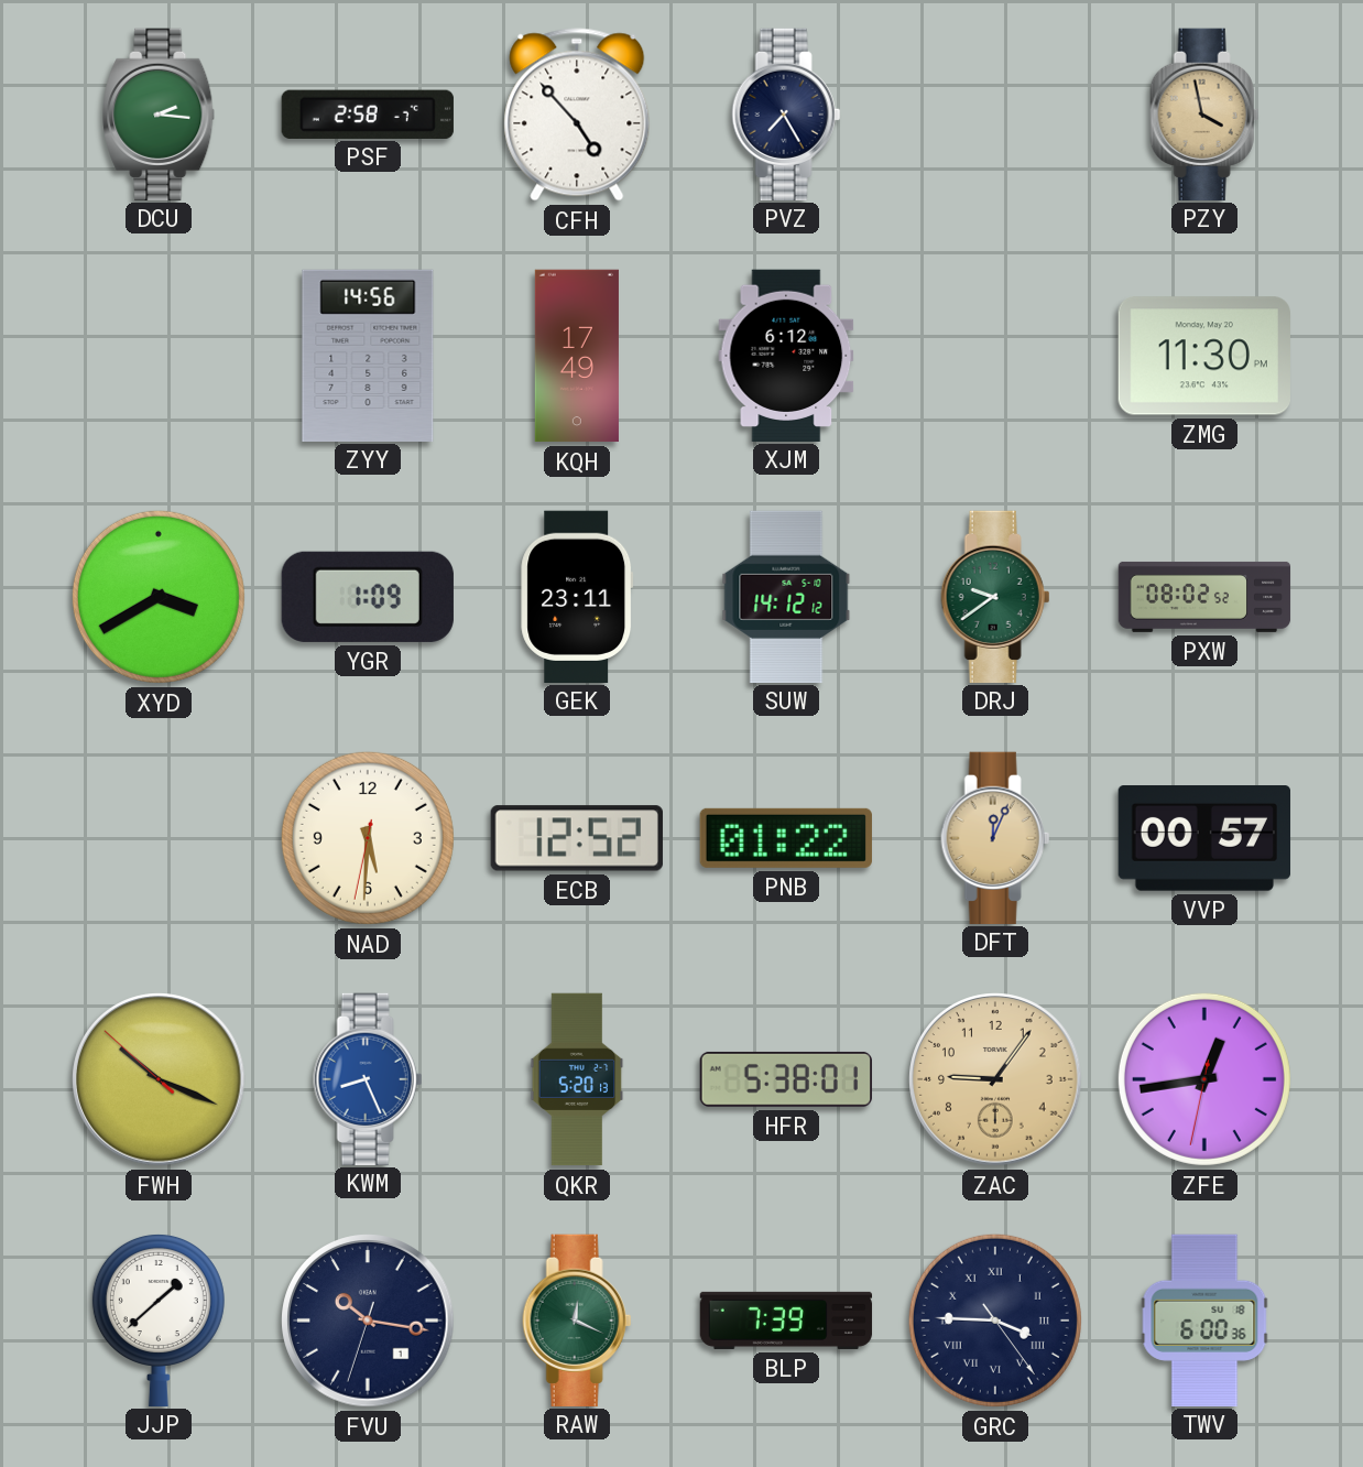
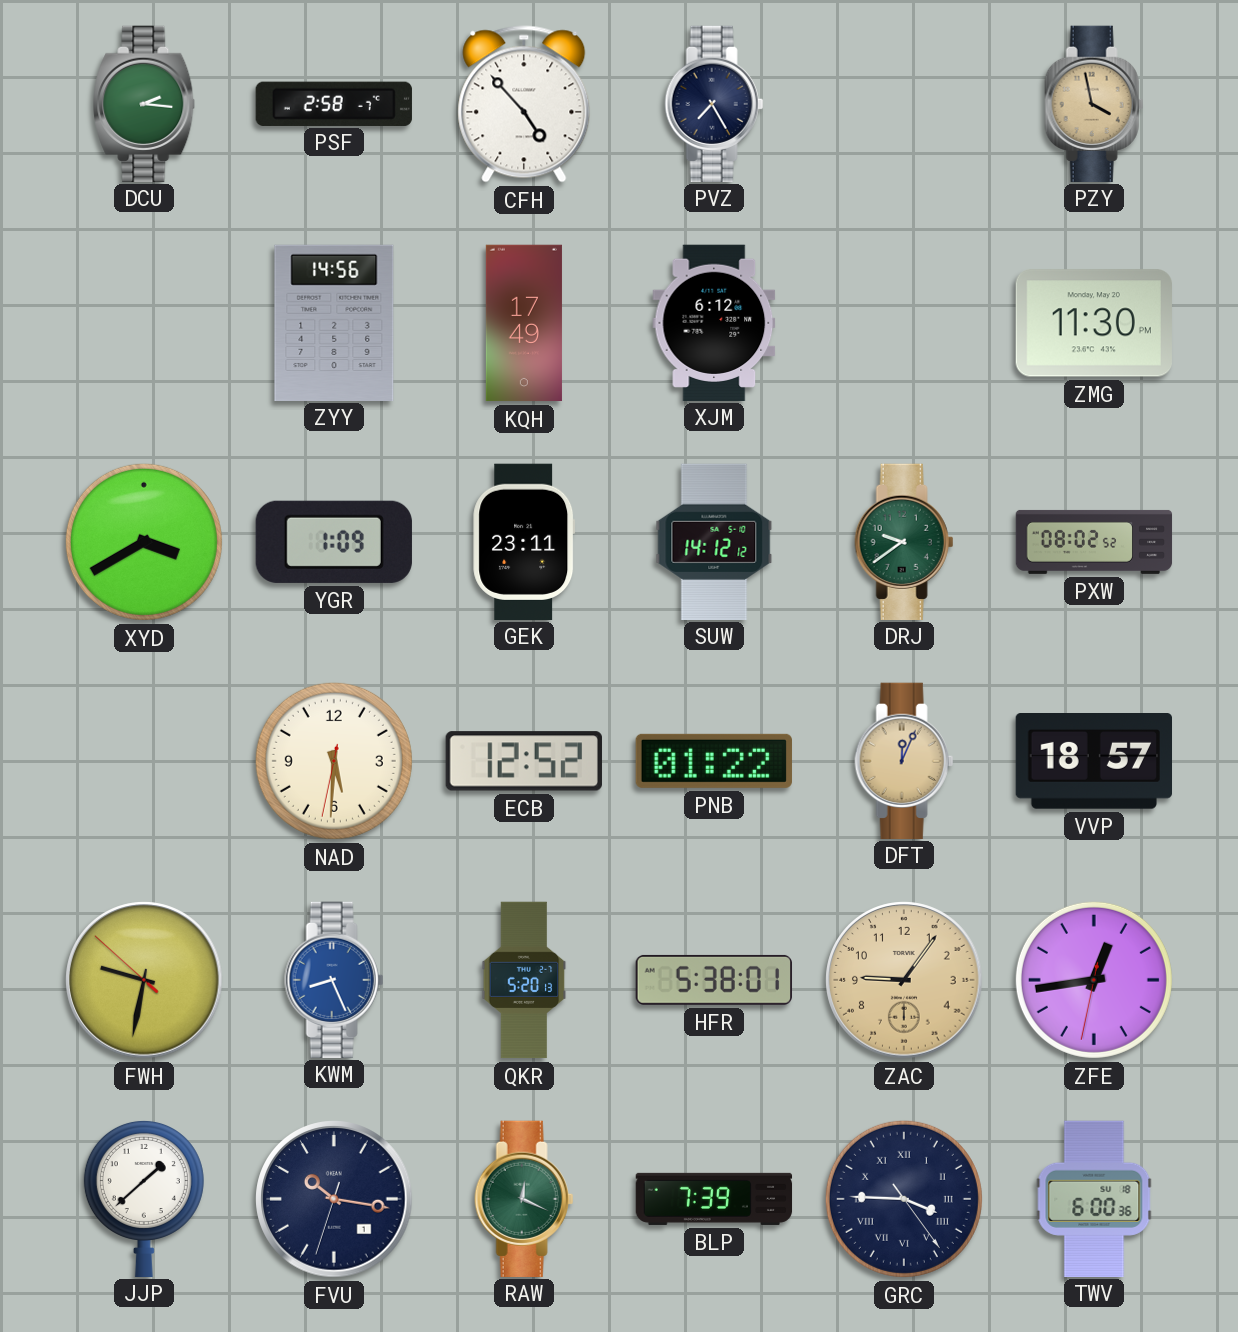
VVP: 00:57 -> 18:57 (1093, 761)
FWH: 10:18 -> 9:31 (144, 980)
